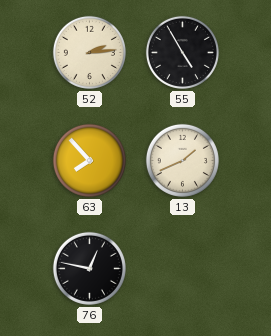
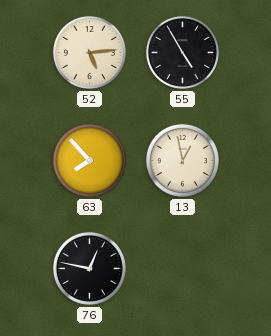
52: 2:14 -> 5:14 (89, 52)
13: 1:41 -> 12:58 (182, 160)
